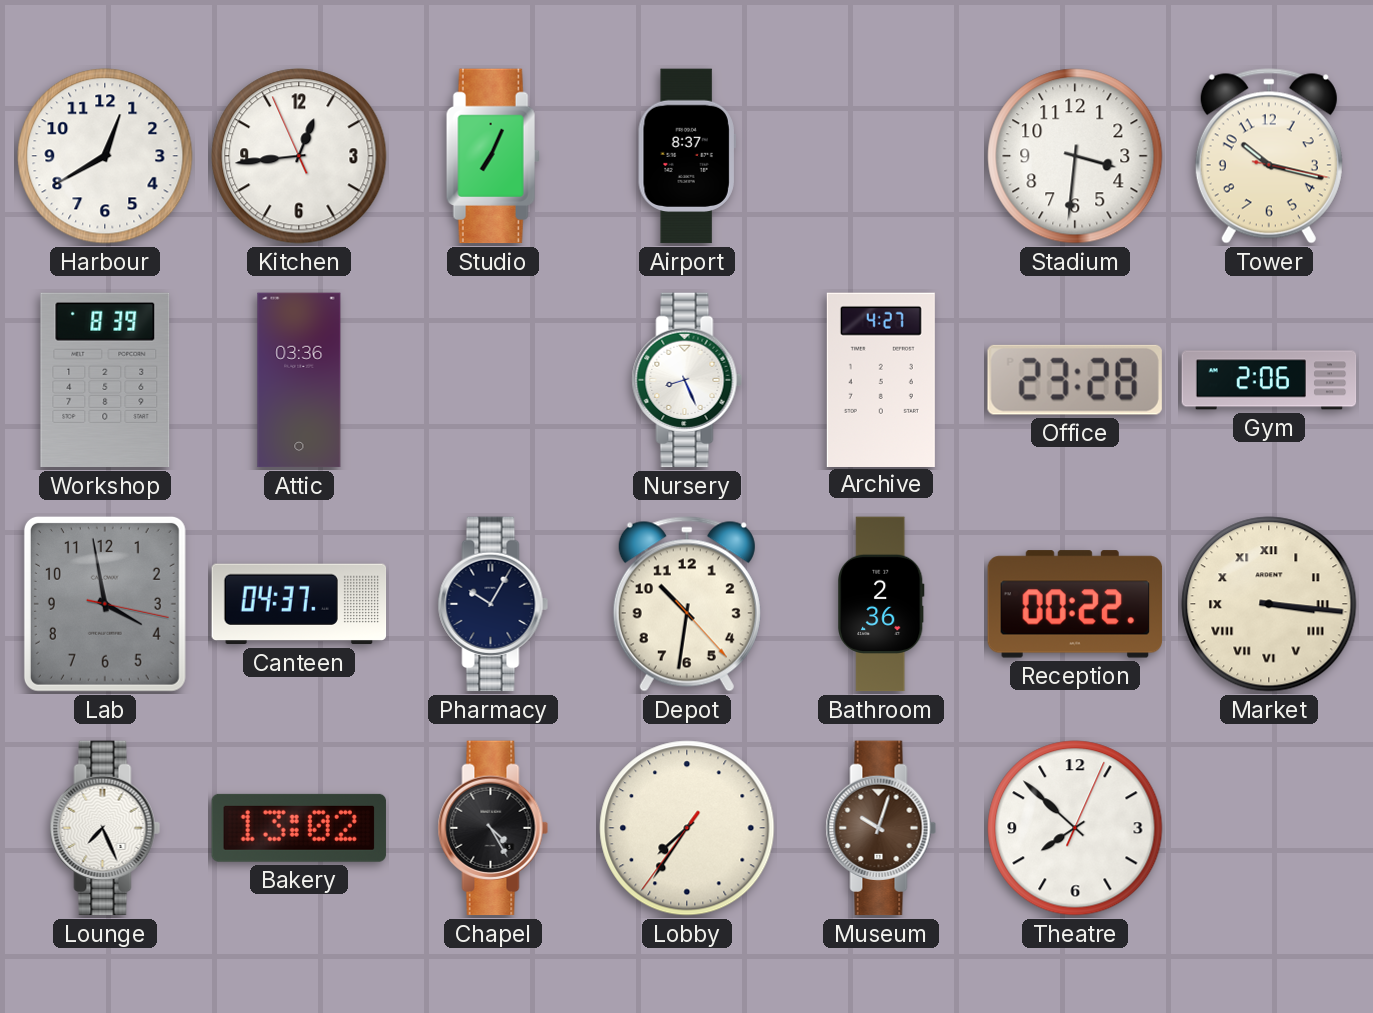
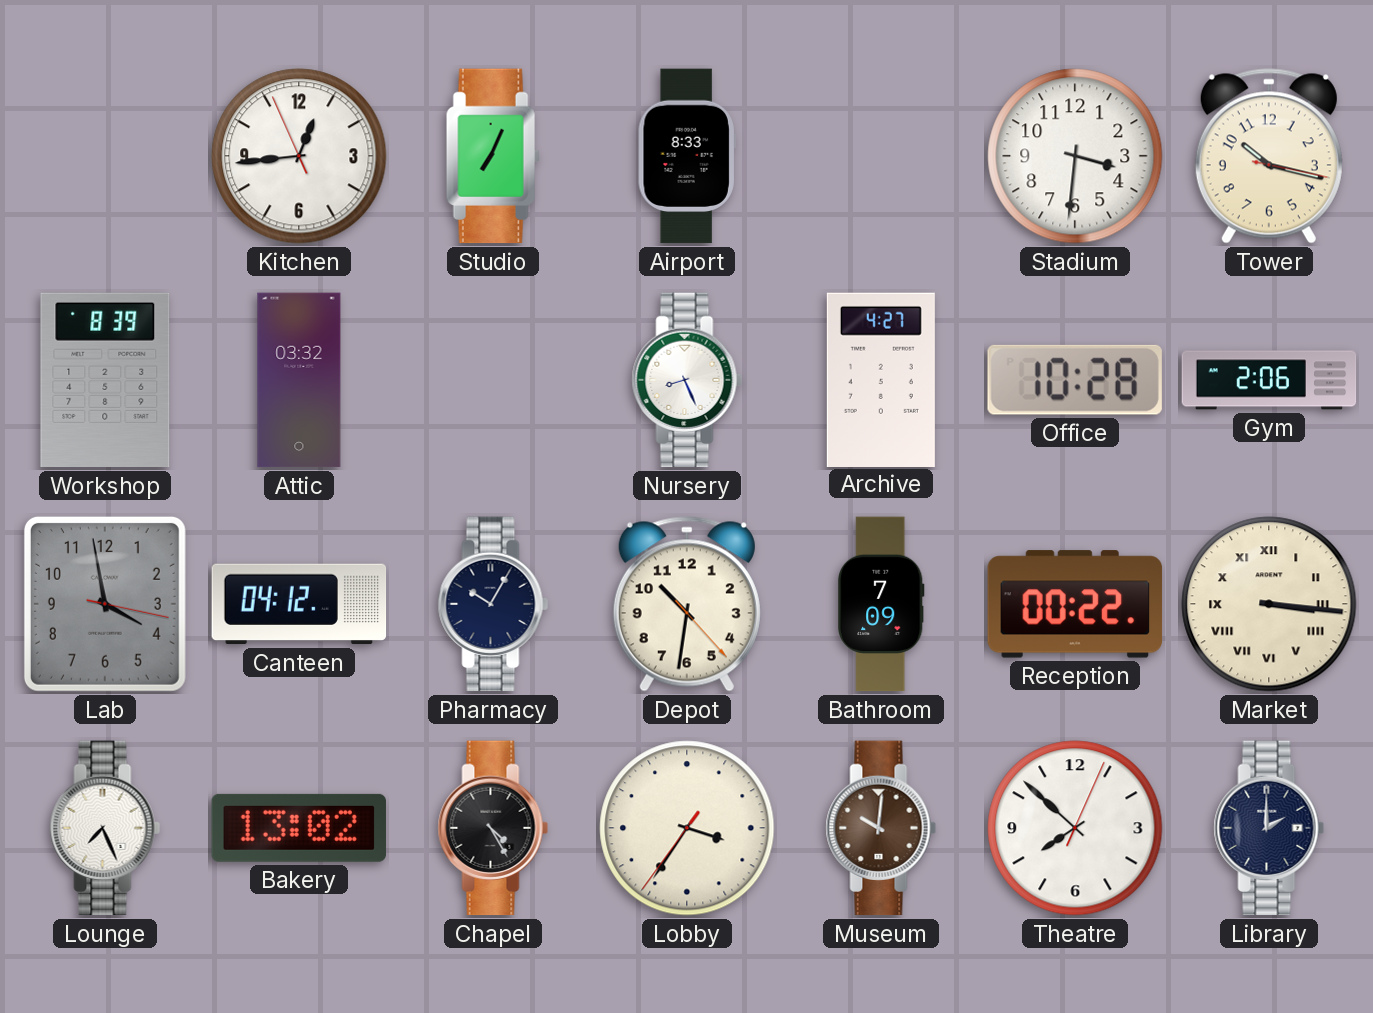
Harbour: 12:40 -> none (105, 156)
Airport: 8:37 -> 8:33 (687, 156)
Attic: 03:36 -> 03:32 (299, 380)
Office: 23:28 -> 10:28 (1075, 380)
Canteen: 04:37 -> 04:12 (299, 604)
Bathroom: 2:36 -> 7:09 (881, 604)
Lobby: 7:35 -> 3:35 (687, 828)
Museum: 10:03 -> 10:01 (881, 828)
Library: none -> 2:00 (1269, 828)
